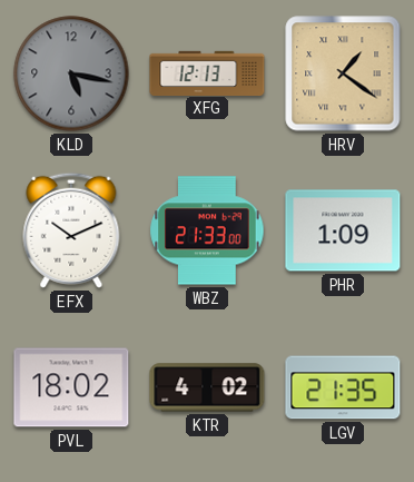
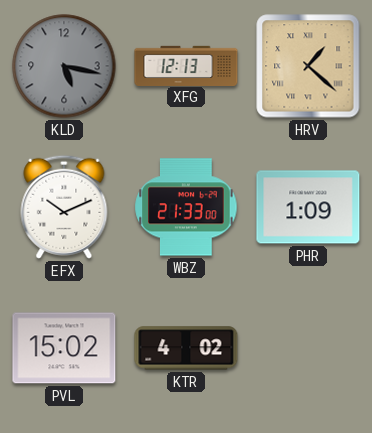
HRV: 1:21 -> 1:22 (308, 66)
PVL: 18:02 -> 15:02 (64, 348)
LGV: 21:35 -> none (343, 387)
